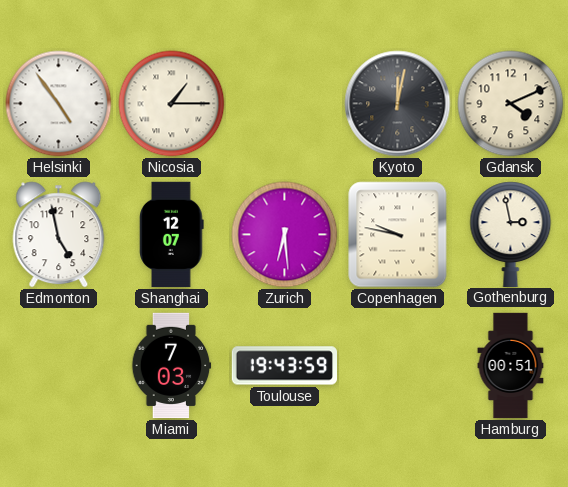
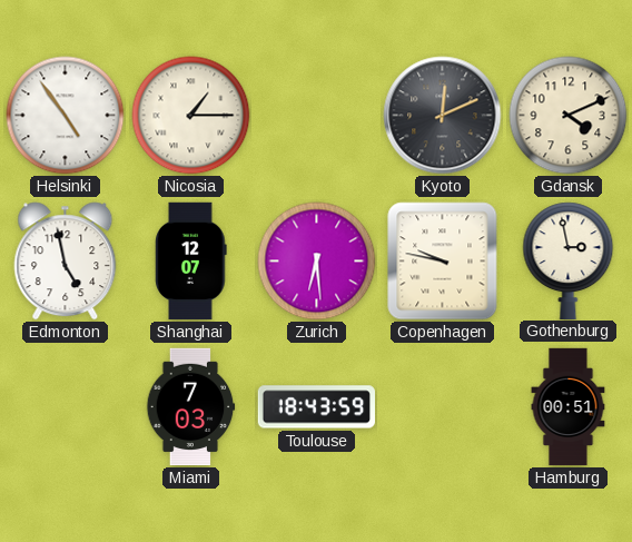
Kyoto: 12:02 -> 12:11 (443, 116)
Toulouse: 19:43 -> 18:43 (317, 407)
